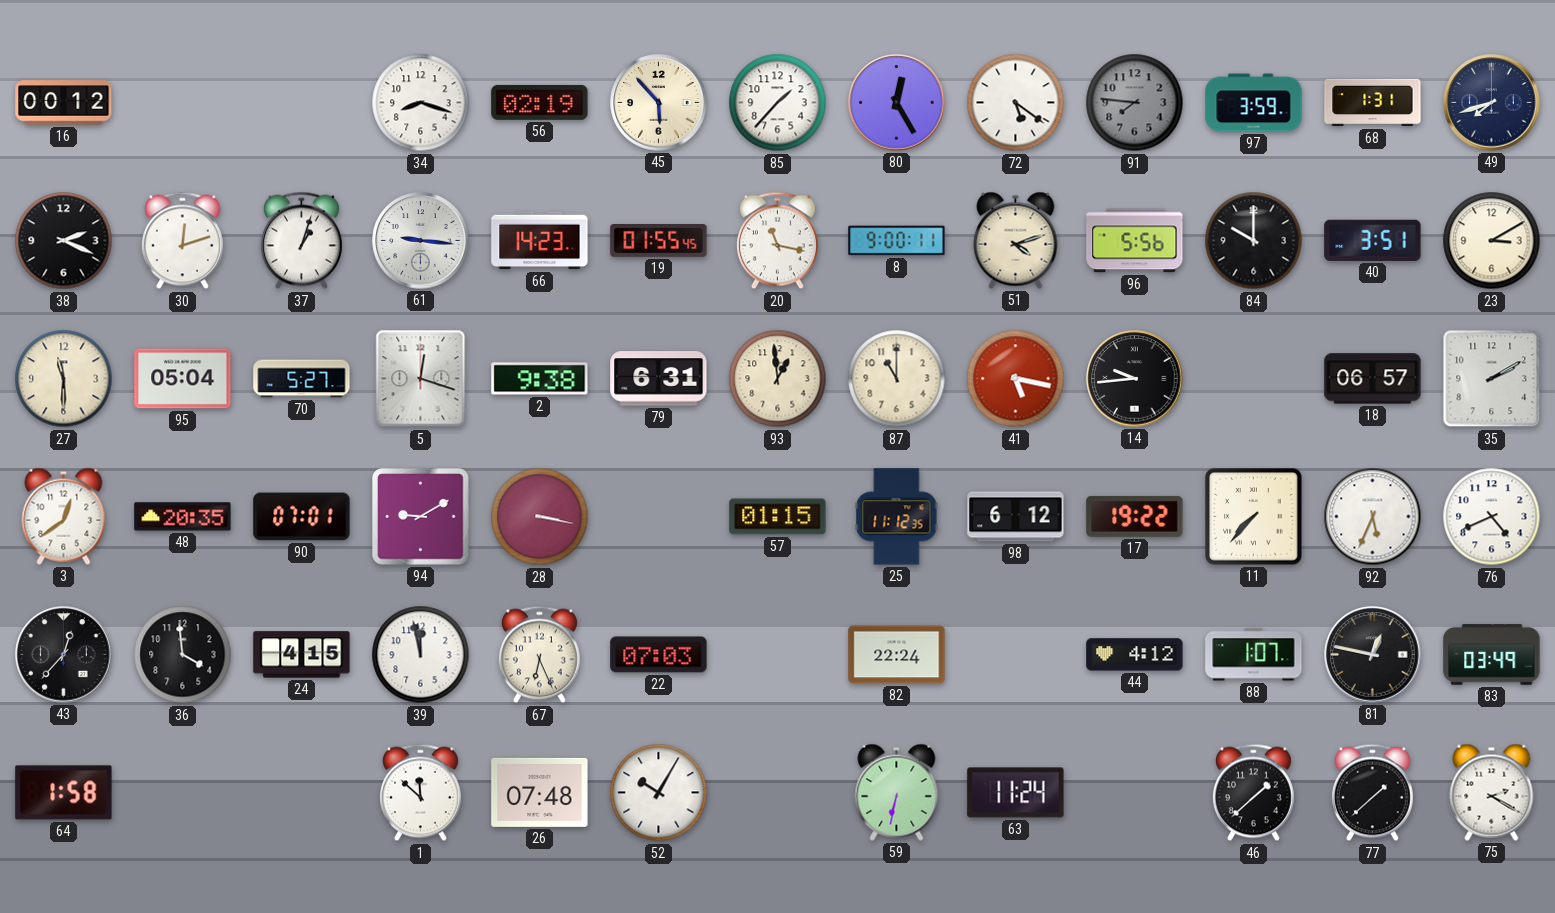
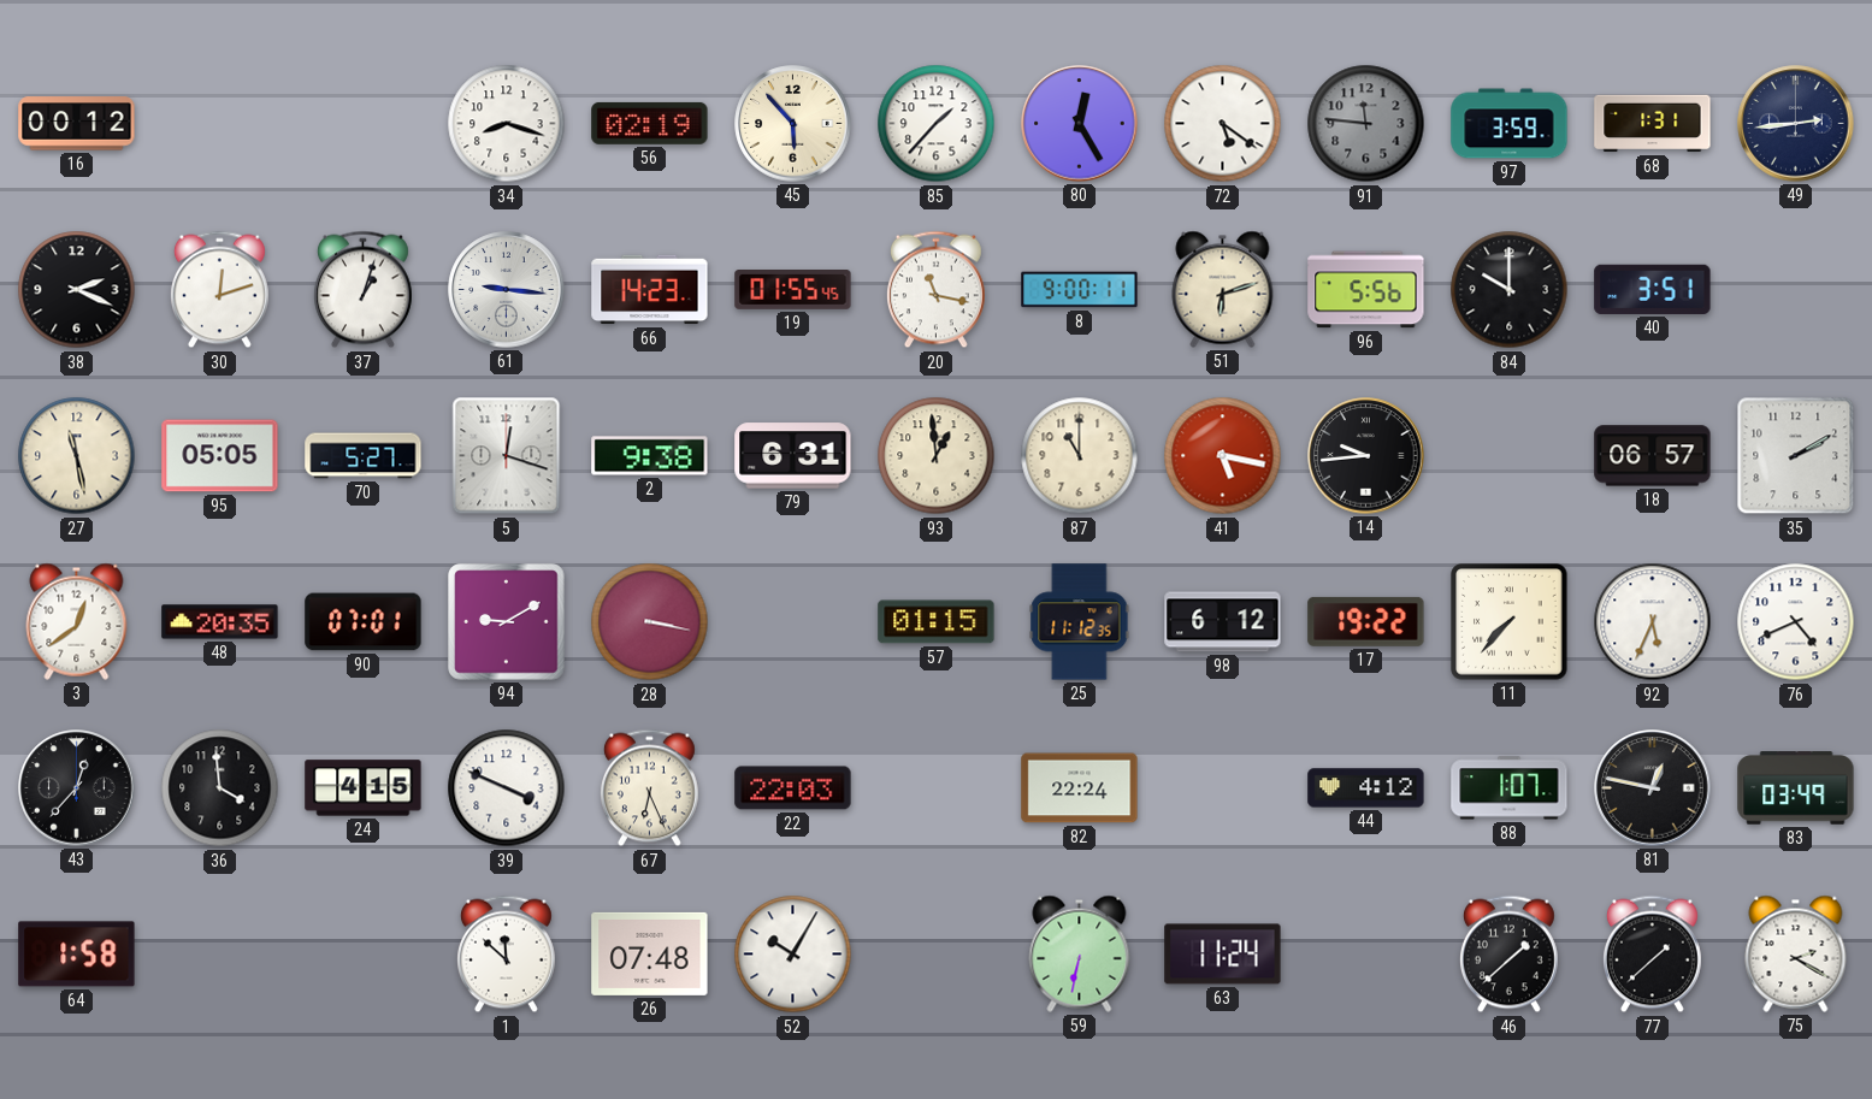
91: 7:46 -> 11:46 (1366, 124)
49: 7:42 -> 2:44 (1796, 124)
51: 4:12 -> 6:12 (1223, 289)
23: 3:10 -> none (1492, 241)
27: 11:30 -> 11:28 (77, 456)
95: 05:04 -> 05:05 (220, 456)
39: 11:58 -> 3:49 (507, 788)
22: 07:03 -> 22:03 (793, 788)
